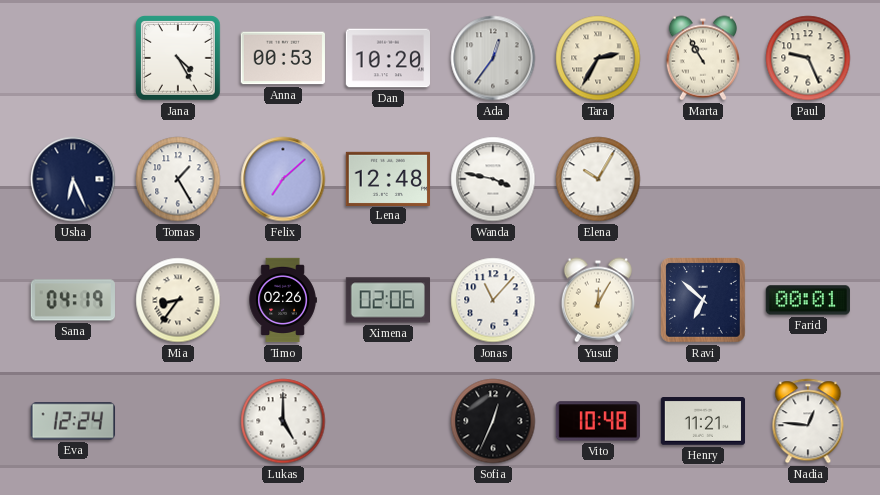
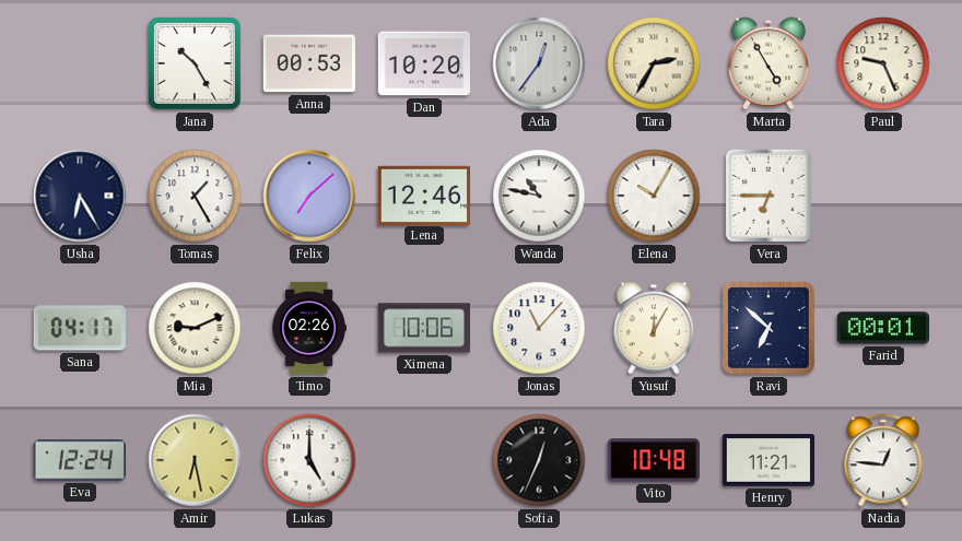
Jana: 4:25 -> 10:25 (195, 63)
Marta: 10:55 -> 4:55 (769, 63)
Usha: 6:26 -> 6:25 (80, 196)
Lena: 12:48 -> 12:46 (423, 195)
Wanda: 3:47 -> 10:47 (539, 196)
Vera: none -> 6:45 (769, 196)
Sana: 04:19 -> 04:17 (80, 328)
Mia: 8:36 -> 9:11 (195, 328)
Ximena: 02:06 -> 10:06 (423, 328)
Amir: none -> 6:28 (195, 460)
